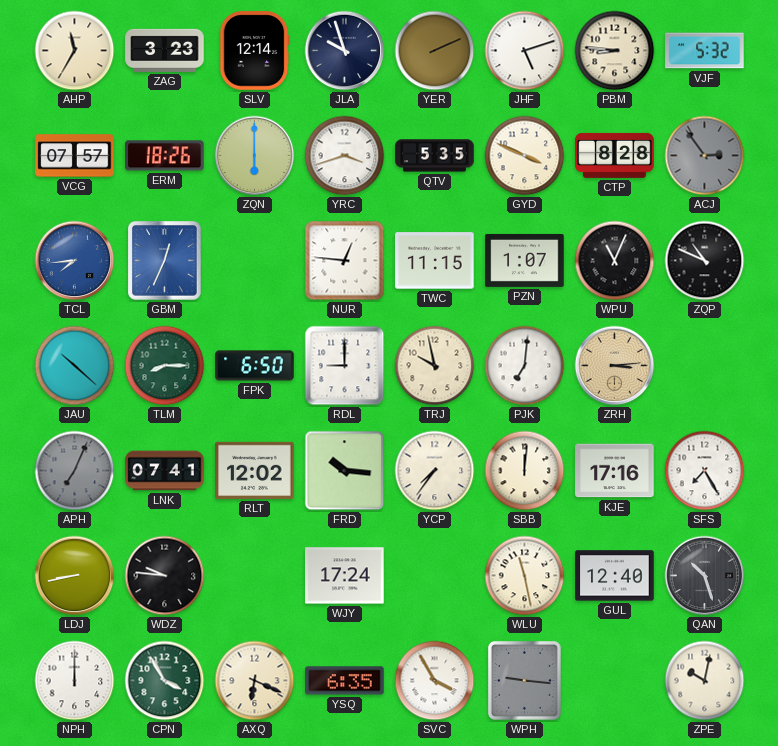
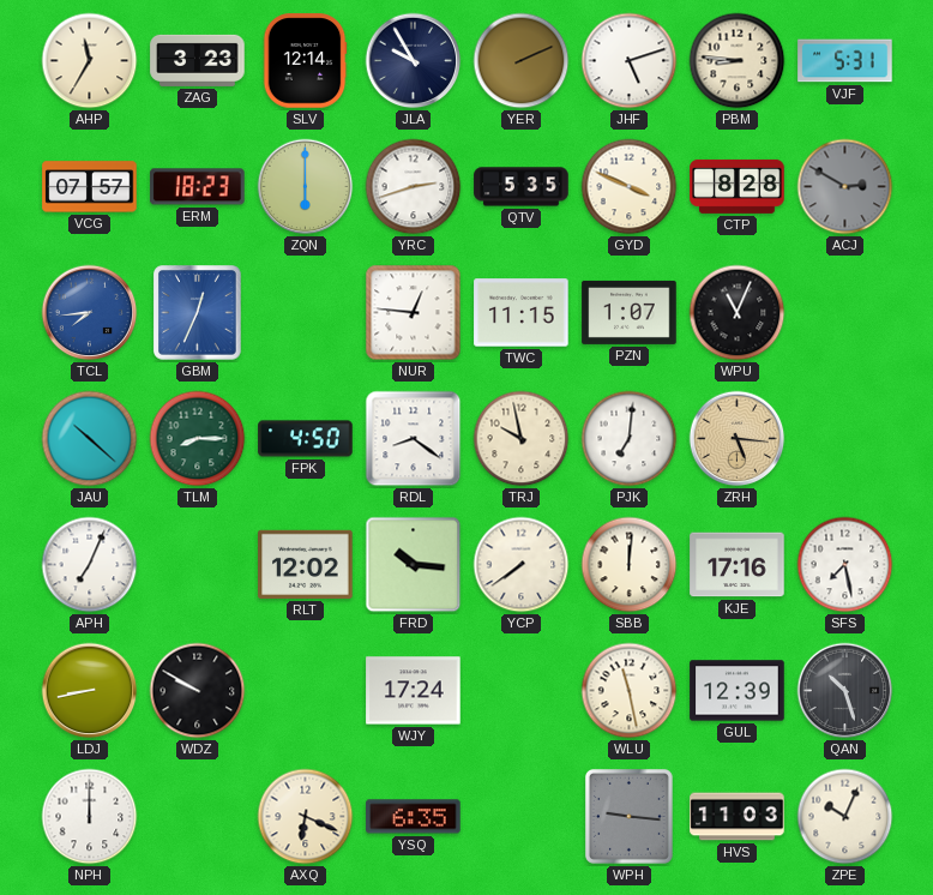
JLA: 9:57 -> 9:55 (414, 61)
VJF: 5:32 -> 5:31 (845, 61)
ERM: 18:26 -> 18:23 (198, 187)
YRC: 3:42 -> 2:42 (414, 187)
ACJ: 2:54 -> 2:50 (845, 187)
ZQP: 10:49 -> none (705, 261)
FPK: 6:50 -> 4:50 (306, 439)
RDL: 9:00 -> 8:21 (414, 439)
ZRH: 3:14 -> 5:16 (738, 439)
APH dial: grey -> white (90, 565)
LNK: 07:41 -> none (165, 471)
YCP: 7:36 -> 7:39 (522, 565)
SFS: 7:25 -> 7:28 (845, 565)
WDZ: 9:46 -> 9:50 (198, 691)
GUL: 12:40 -> 12:39 (738, 691)
CPN: 3:55 -> none (165, 681)
SVC: 3:55 -> none (435, 681)
HVS: none -> 11:03 (738, 817)
ZPE: 10:02 -> 10:04 (845, 817)
